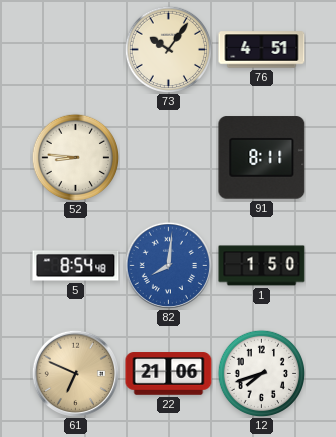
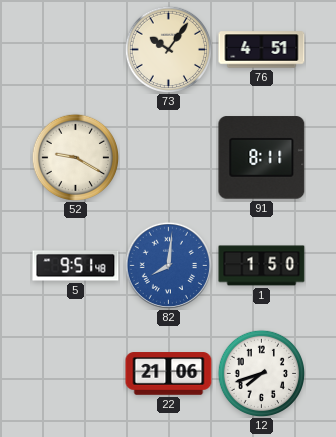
52: 8:46 -> 9:20 (75, 157)
5: 8:54 -> 9:51 (76, 266)
61: 6:49 -> none (75, 373)
